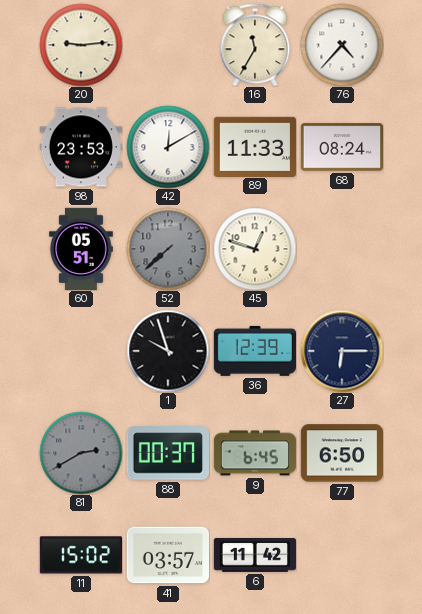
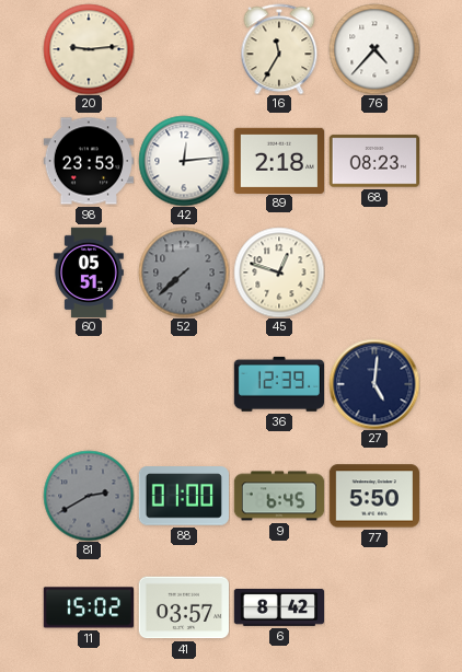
42: 12:10 -> 12:14 (184, 161)
89: 11:33 -> 2:18 (278, 160)
68: 08:24 -> 08:23 (373, 161)
1: 9:57 -> none (168, 351)
27: 6:15 -> 5:01 (374, 384)
88: 00:37 -> 01:00 (183, 496)
77: 6:50 -> 5:50 (373, 496)
6: 11:42 -> 8:42 (278, 607)
